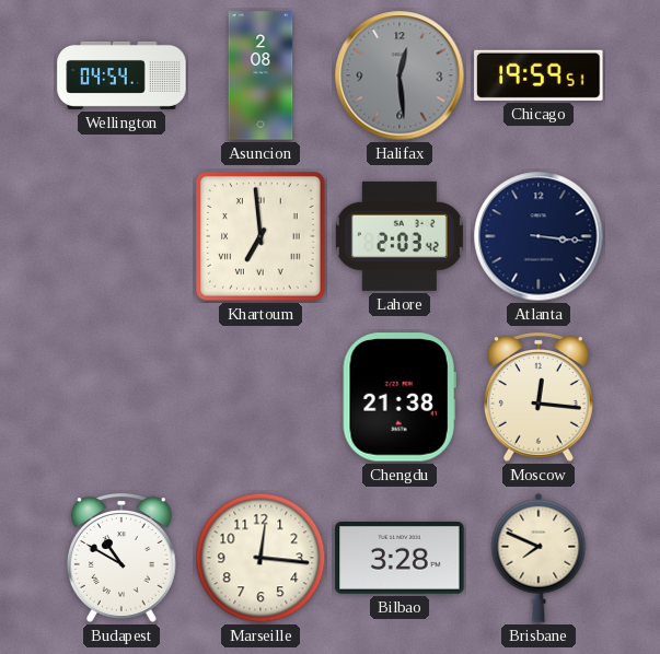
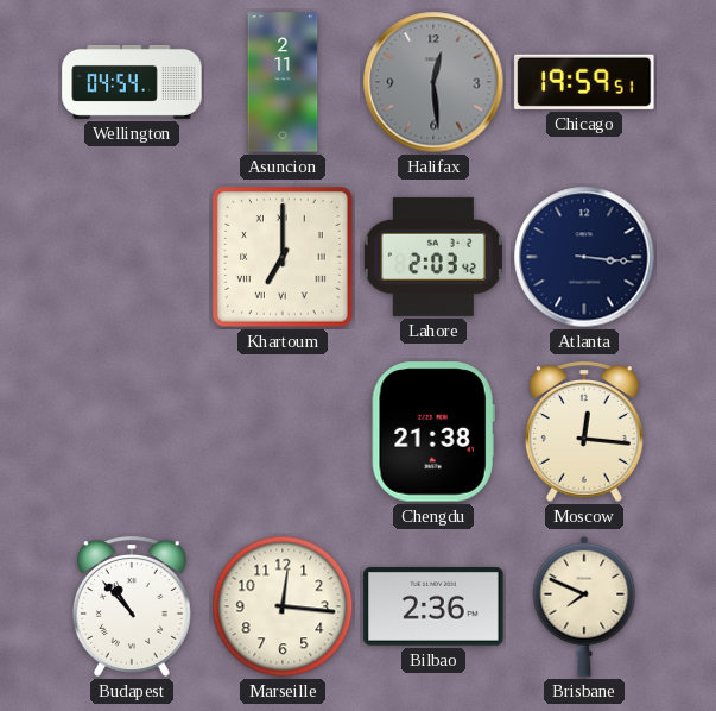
Asuncion: 2:08 -> 2:11 (283, 82)
Khartoum: 6:59 -> 7:00 (283, 257)
Budapest: 10:50 -> 10:53 (132, 606)
Bilbao: 3:28 -> 2:36 (433, 606)
